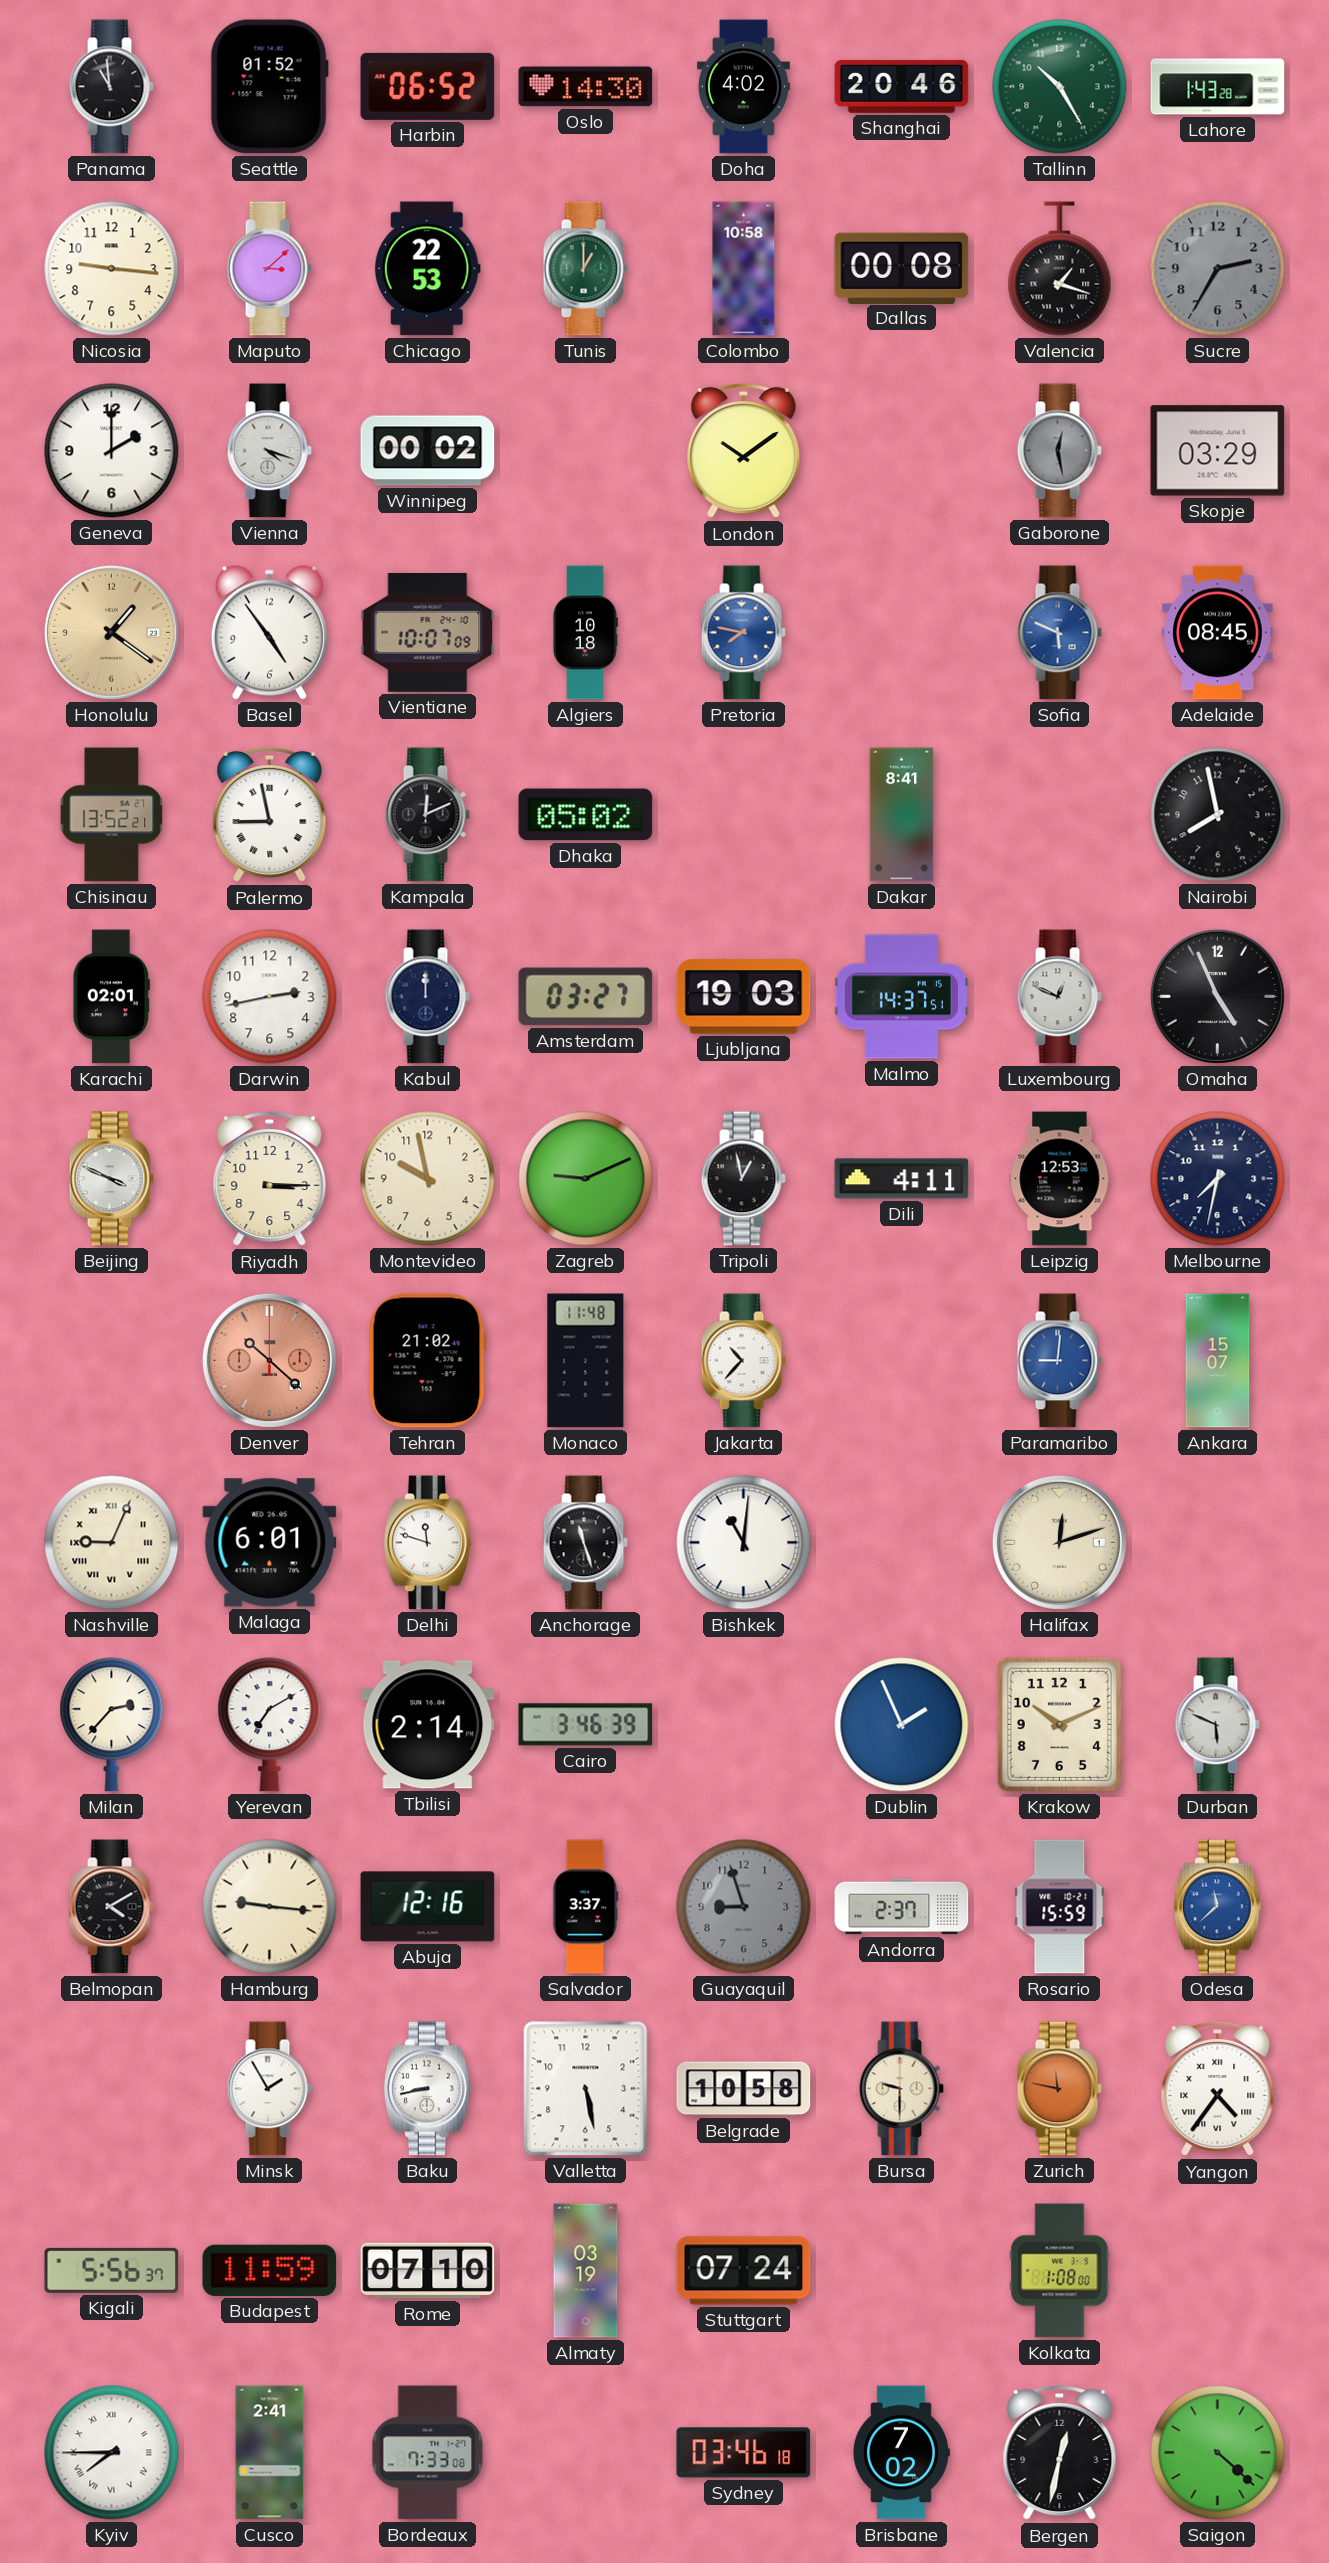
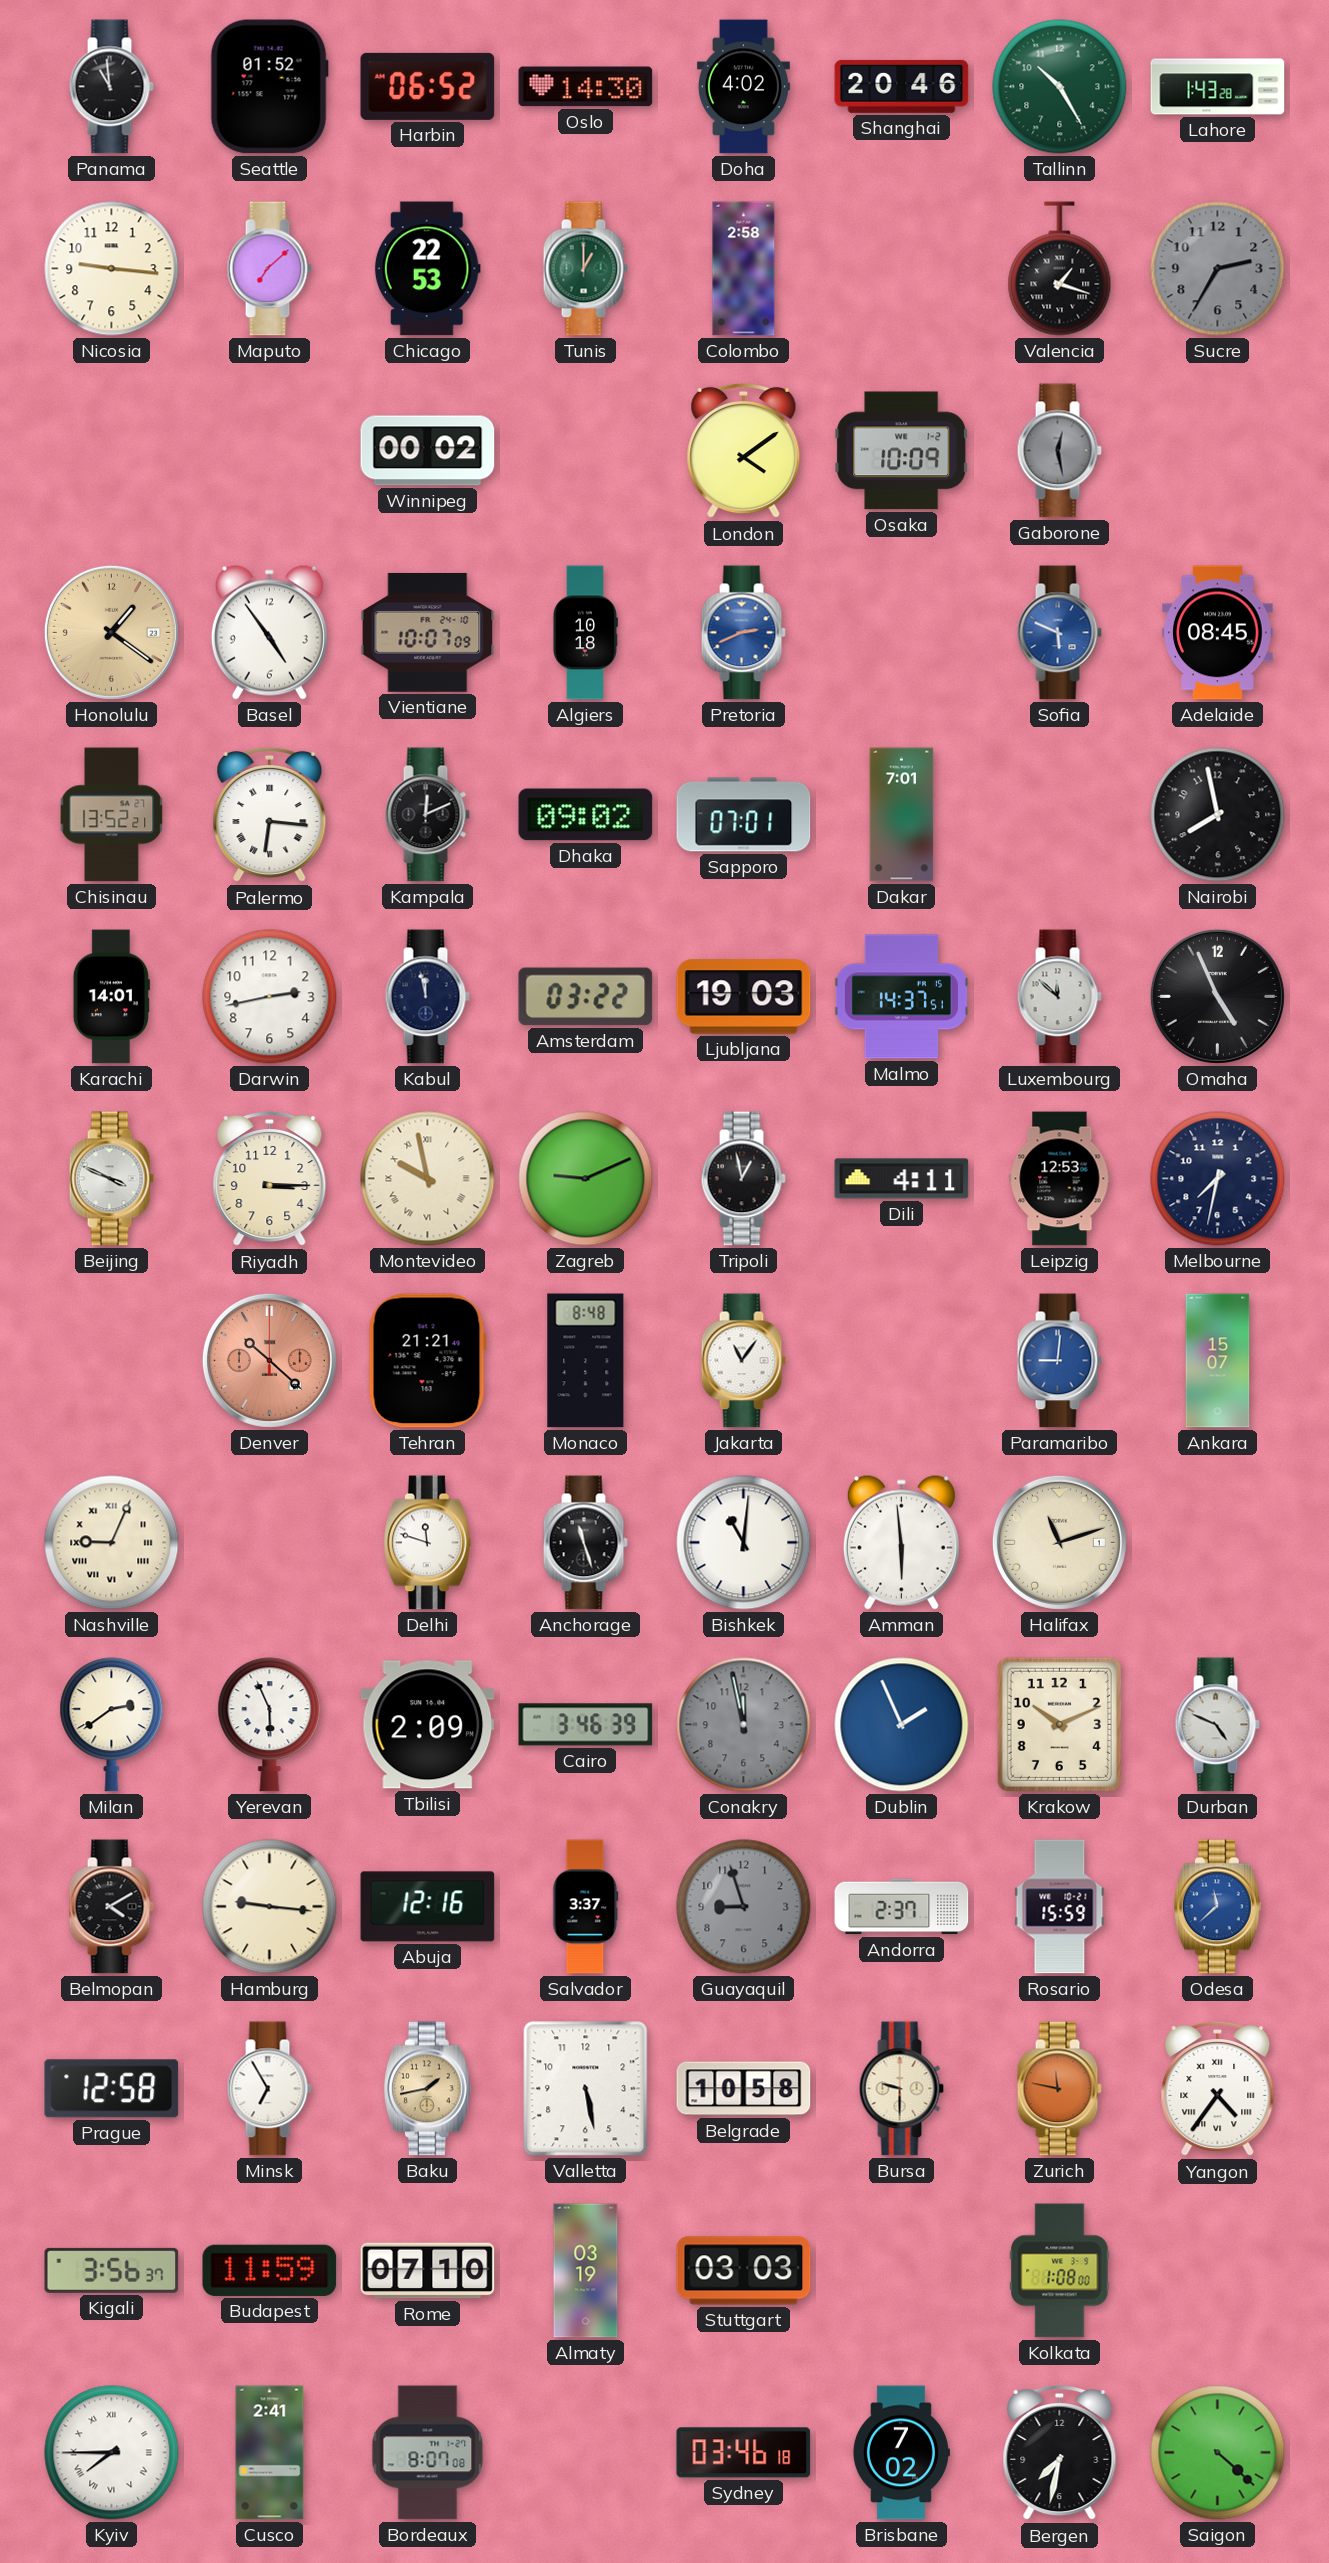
Maputo: 3:08 -> 7:08 (269, 269)
Colombo: 10:58 -> 2:58 (744, 269)
Dallas: 00:08 -> none (902, 268)
Geneva: 2:00 -> none (112, 451)
Vienna: 4:18 -> none (269, 451)
London: 10:09 -> 4:09 (744, 451)
Osaka: none -> 10:09 (902, 451)
Skopje: 03:29 -> none (1218, 451)
Pretoria: 7:47 -> 2:41 (743, 633)
Palermo: 8:58 -> 6:16 (270, 815)
Dhaka: 05:02 -> 09:02 (586, 815)
Sapporo: none -> 07:01 (744, 815)
Dakar: 8:41 -> 7:01 (902, 815)
Karachi: 02:01 -> 14:01 (111, 997)
Kabul: 12:00 -> 11:58 (427, 997)
Amsterdam: 03:27 -> 03:22 (586, 997)
Luxembourg: 12:49 -> 11:52 (1059, 997)
Montevideo numerals: Arabic -> Roman (428, 1179)
Tehran: 21:02 -> 21:21 (427, 1361)
Monaco: 11:48 -> 8:48 (586, 1361)
Jakarta: 10:37 -> 11:06 (743, 1361)
Malaga: 6:01 -> none (270, 1543)
Amman: none -> 5:59 (901, 1542)
Halifax: 12:12 -> 11:12 (1059, 1542)
Milan: 2:37 -> 2:39 (112, 1725)
Yerevan: 7:10 -> 5:56 (270, 1725)
Tbilisi: 2:14 -> 2:09 (428, 1725)
Conakry: none -> 11:58 (744, 1725)
Durban: 5:49 -> 4:49 (1217, 1725)
Prague: none -> 12:58 (112, 2089)
Minsk: 1:55 -> 6:55 (269, 2089)
Baku: 8:43 -> 1:43 (427, 2089)
Baku dial: white -> champagne (427, 2089)
Kigali: 5:56 -> 3:56 (112, 2270)
Stuttgart: 07:24 -> 03:03 (744, 2271)
Bordeaux: 7:33 -> 8:07 (428, 2453)
Bergen: 12:32 -> 7:32 (1060, 2453)
